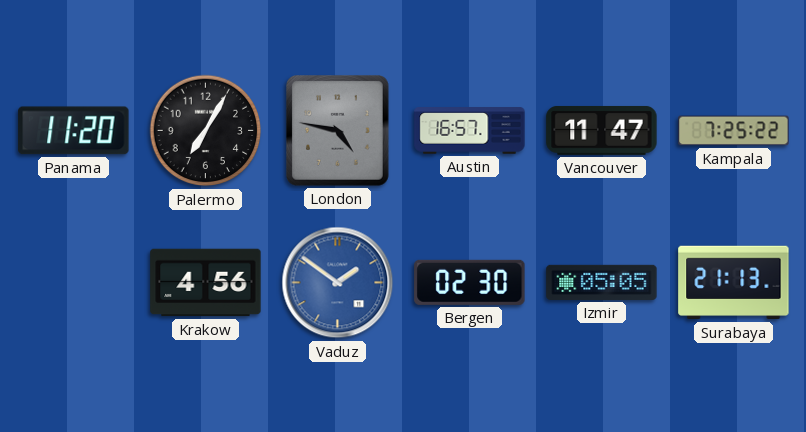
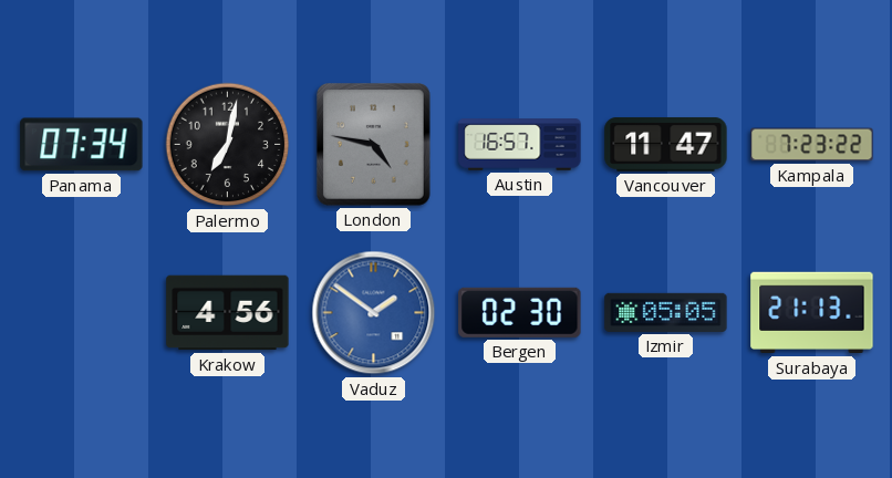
Panama: 11:20 -> 07:34 (82, 145)
Palermo: 7:05 -> 7:02 (228, 145)
Kampala: 7:25 -> 7:23 (812, 145)
